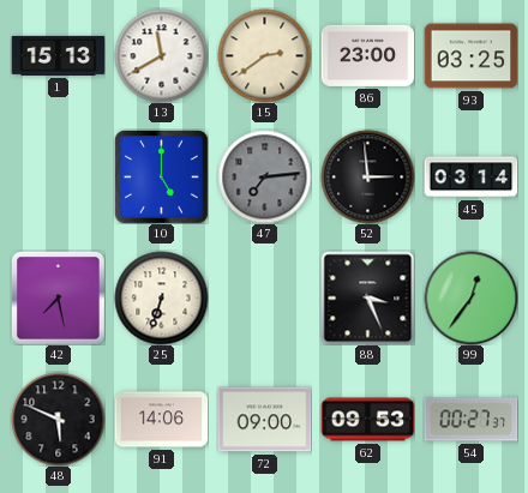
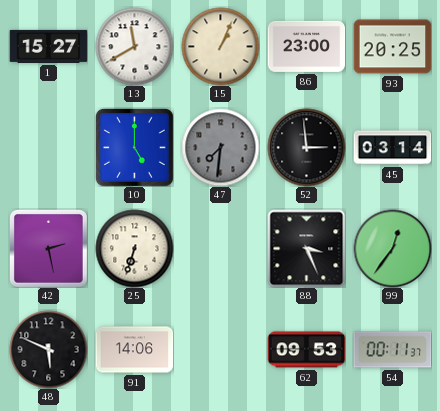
1: 15:13 -> 15:27 (48, 46)
15: 2:39 -> 1:04 (220, 46)
93: 03:25 -> 20:25 (392, 47)
47: 7:14 -> 7:31 (220, 147)
42: 7:28 -> 2:28 (48, 248)
72: 09:00 -> none (264, 420)
54: 00:27 -> 00:11 (392, 350)
